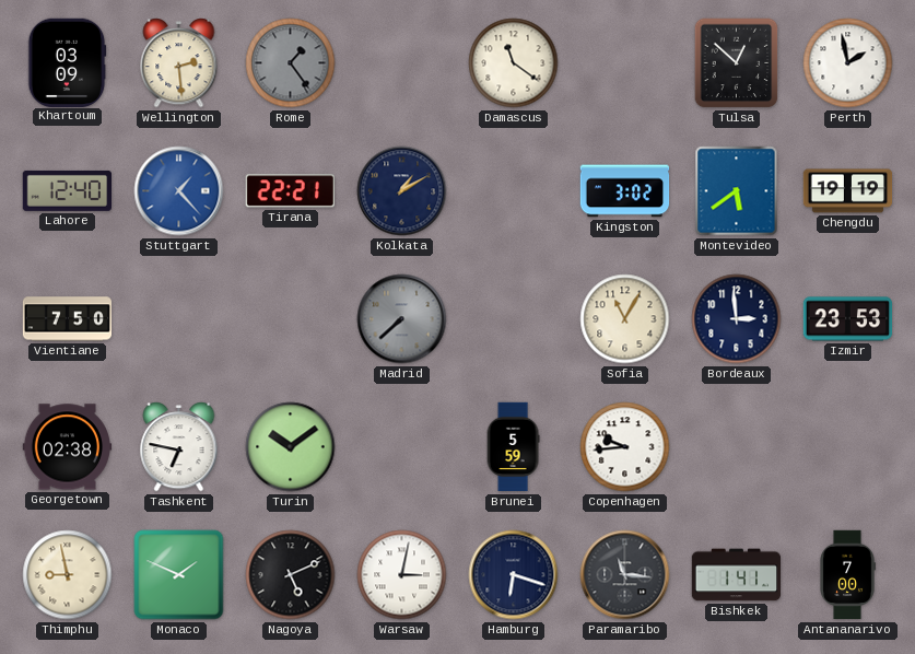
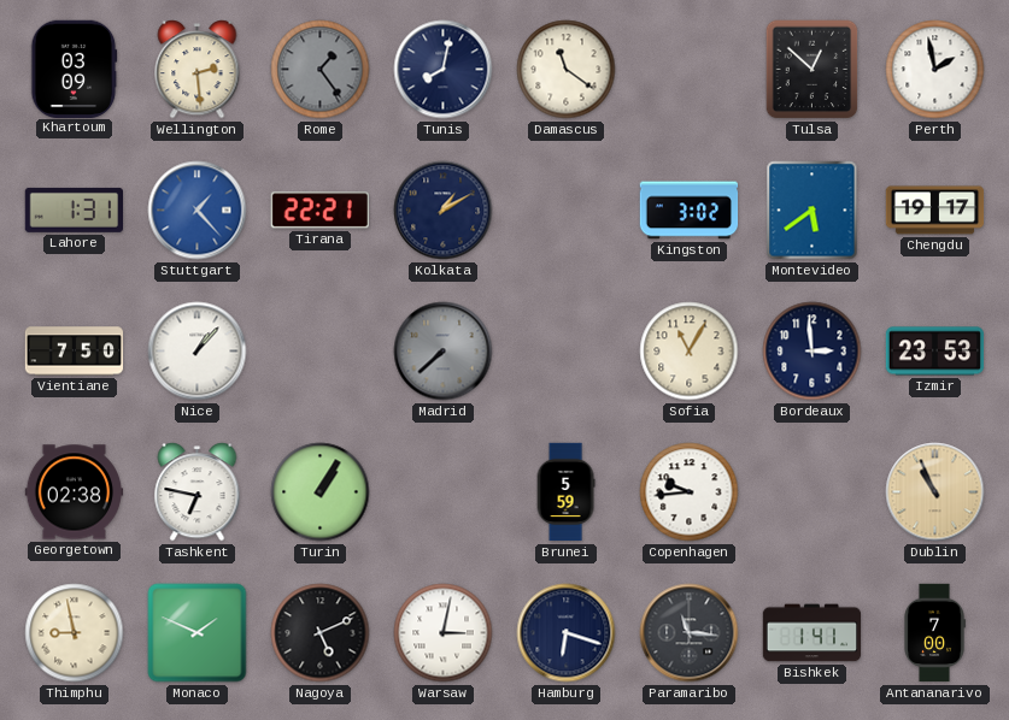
Tunis: none -> 8:02 (444, 70)
Lahore: 12:40 -> 1:31 (74, 209)
Chengdu: 19:19 -> 19:17 (935, 211)
Nice: none -> 1:07 (198, 352)
Turin: 10:09 -> 1:05 (321, 492)
Dublin: none -> 10:56 (935, 492)
